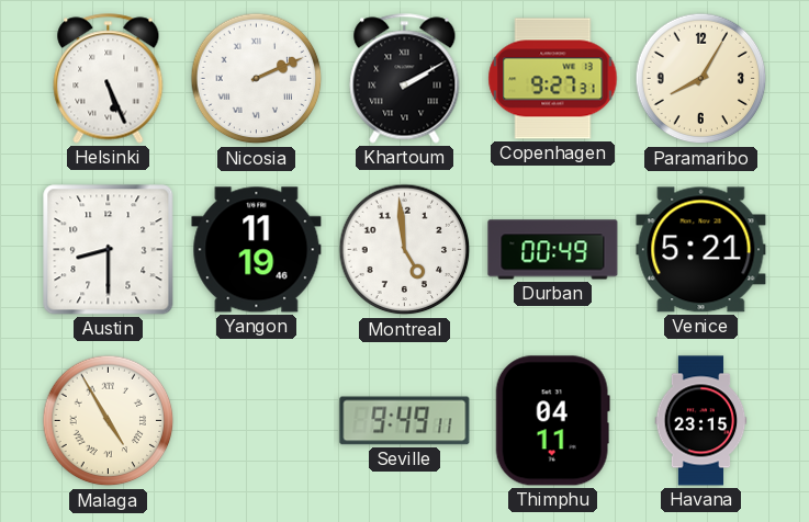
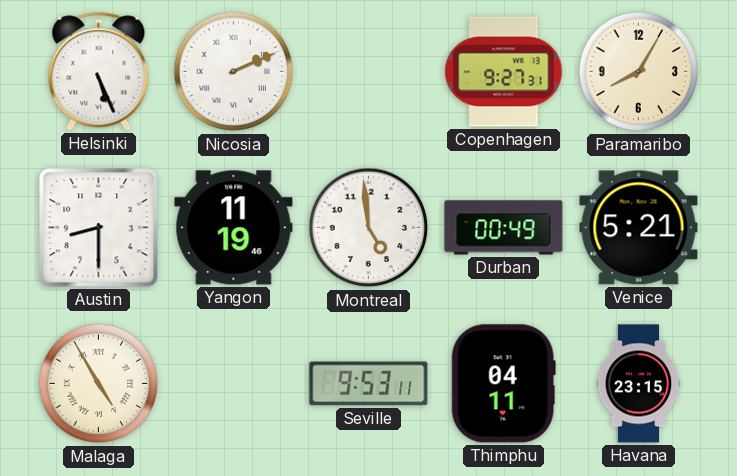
Khartoum: 2:10 -> none (405, 79)
Seville: 9:49 -> 9:53 (369, 384)
